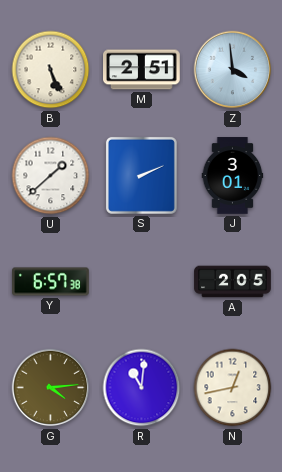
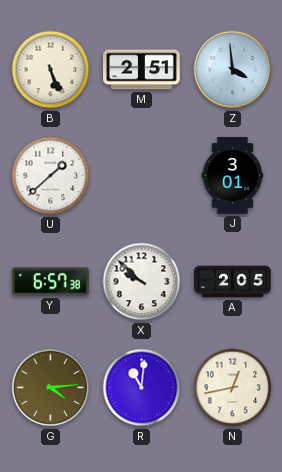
S: 2:11 -> none (141, 175)
X: none -> 9:52 (142, 282)
